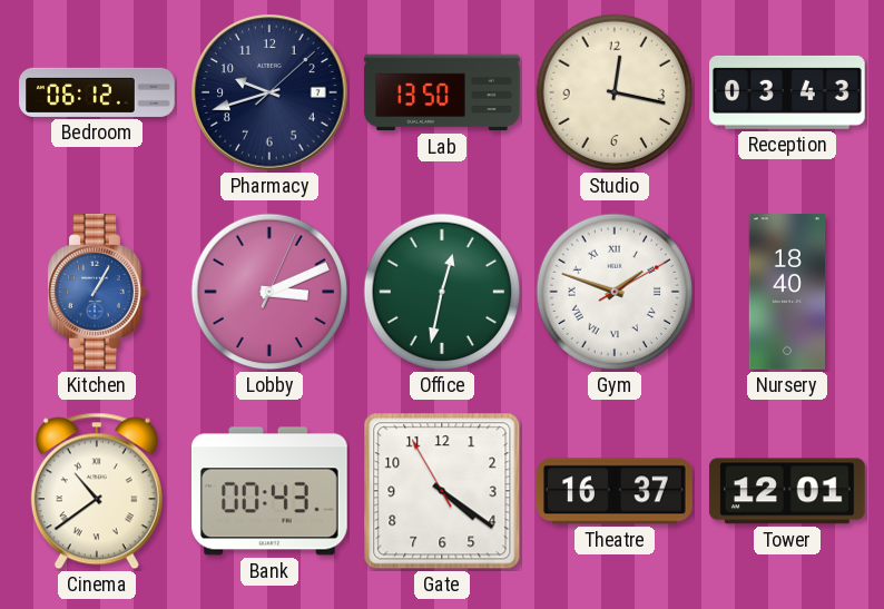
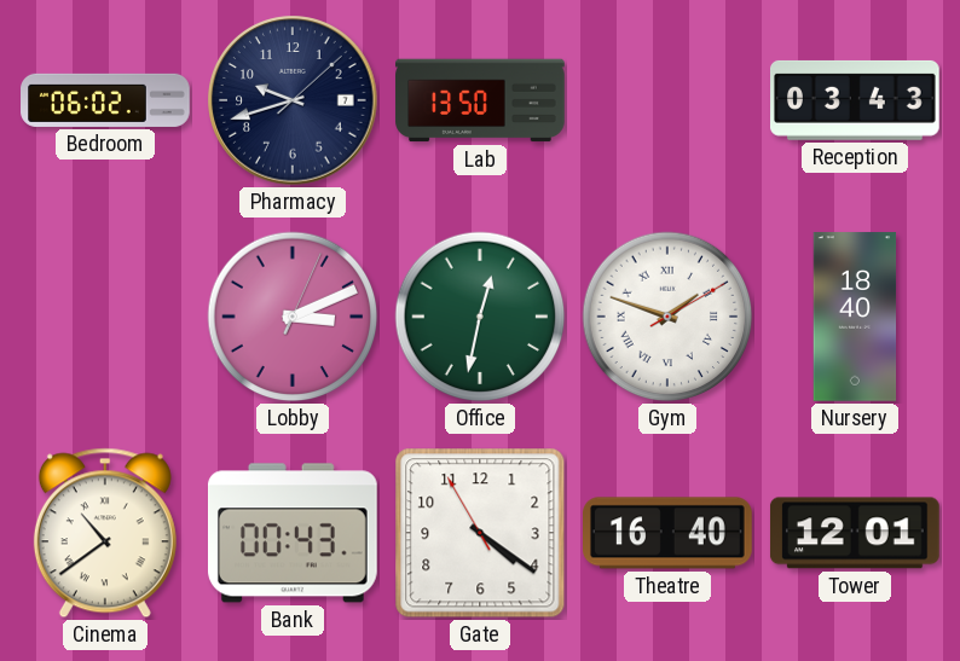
Bedroom: 06:12 -> 06:02 (105, 100)
Studio: 12:17 -> none (615, 92)
Kitchen: 1:05 -> none (97, 293)
Theatre: 16:37 -> 16:40 (669, 533)
